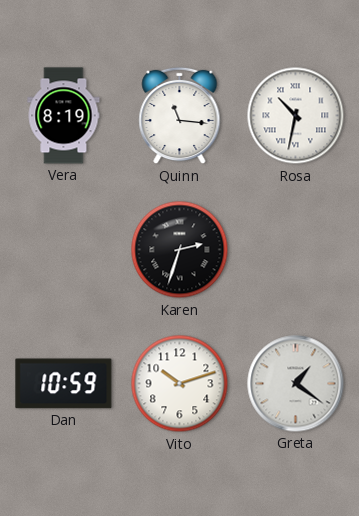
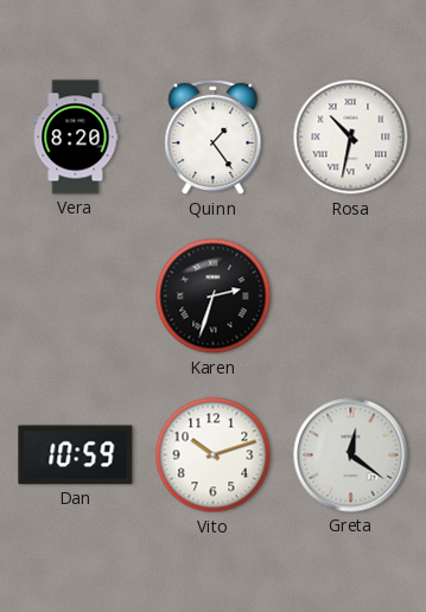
Vera: 8:19 -> 8:20 (76, 138)
Quinn: 11:16 -> 1:24 (214, 138)
Greta: 1:21 -> 12:21 (351, 455)
